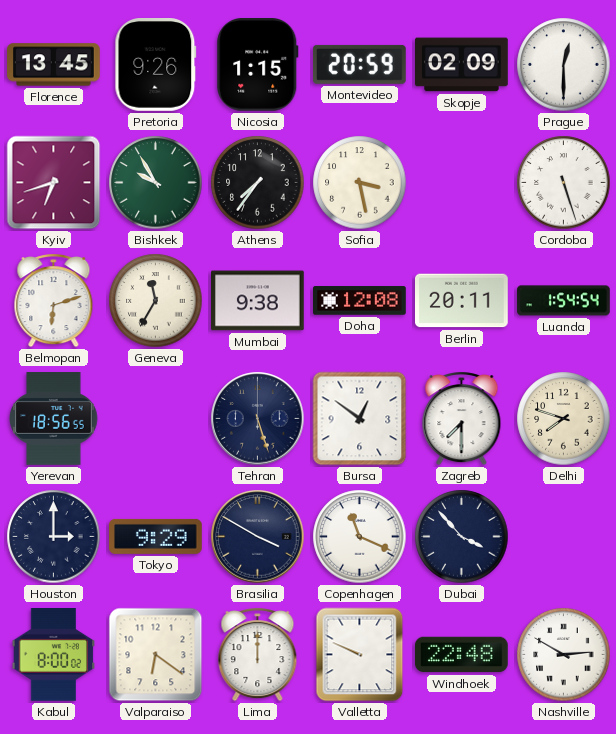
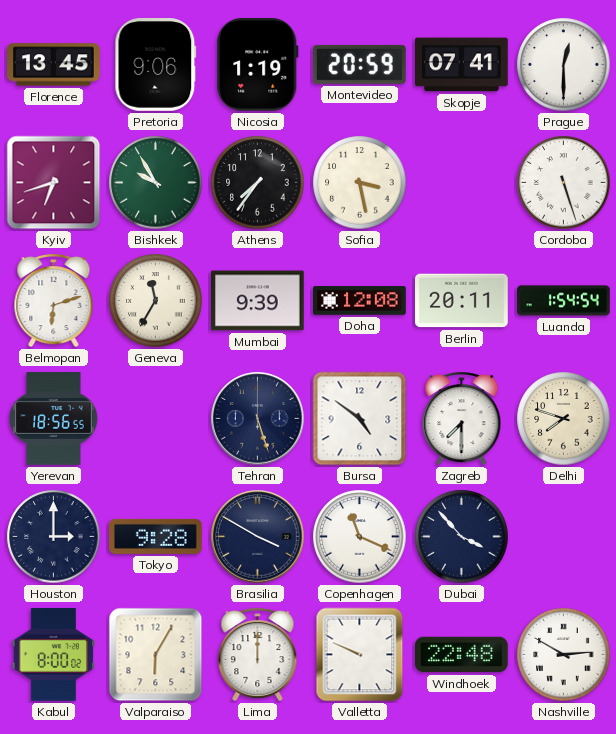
Pretoria: 9:26 -> 9:06 (156, 65)
Nicosia: 1:15 -> 1:19 (258, 65)
Skopje: 02:09 -> 07:41 (462, 65)
Mumbai: 9:38 -> 9:39 (258, 301)
Bursa: 12:51 -> 4:51 (360, 419)
Tokyo: 9:29 -> 9:28 (156, 536)
Valparaiso: 6:21 -> 6:05 (156, 655)
